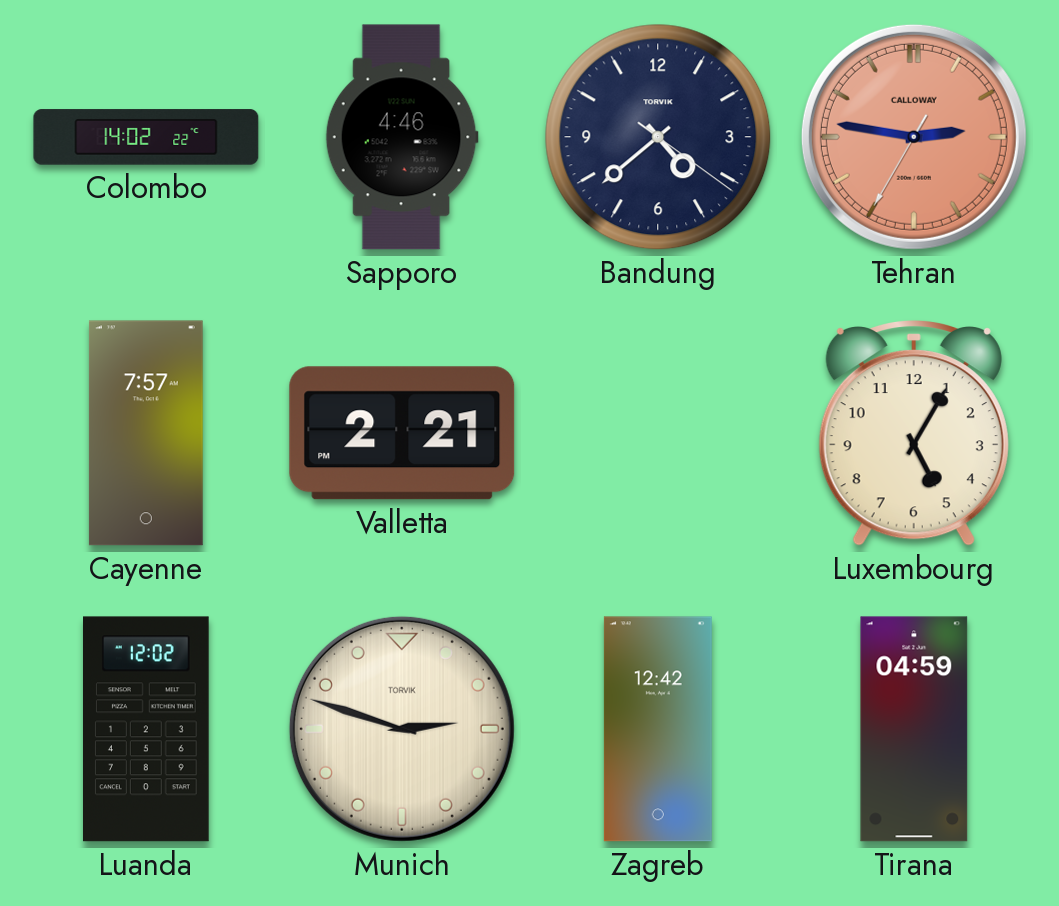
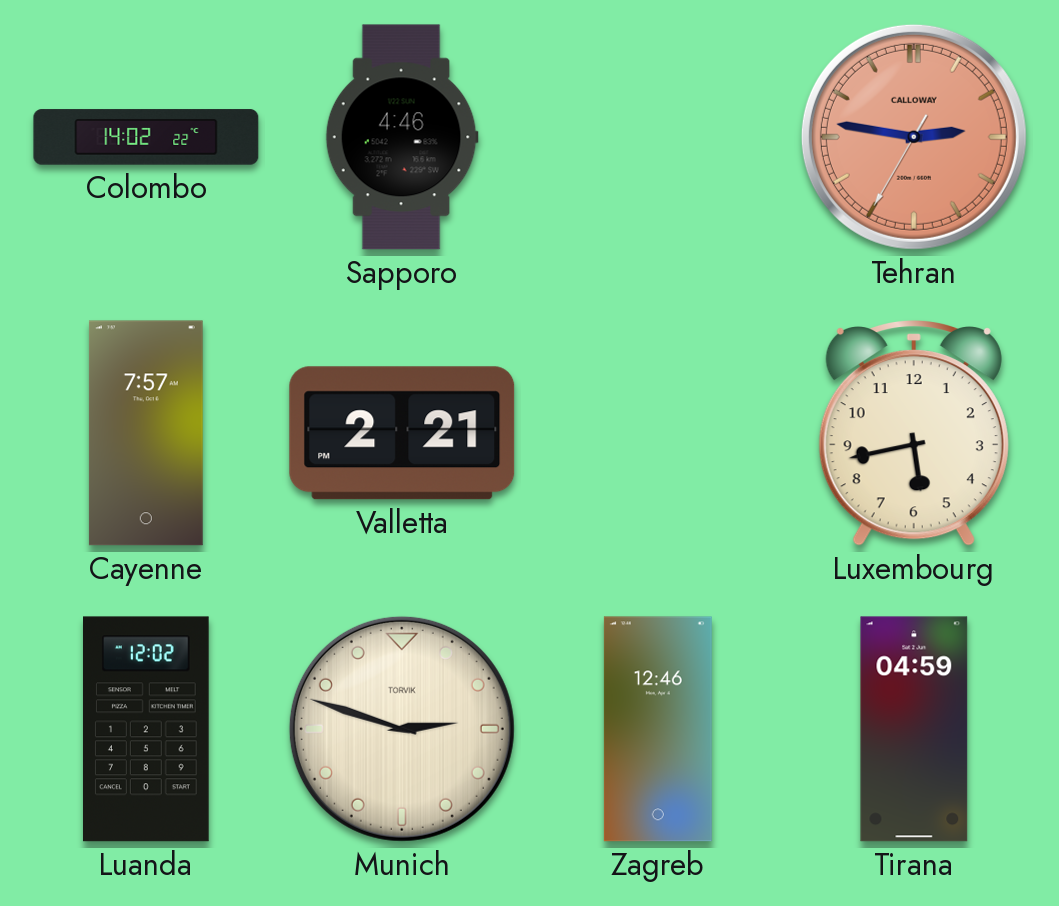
Bandung: 4:38 -> none (658, 137)
Luxembourg: 5:05 -> 5:43 (914, 434)
Zagreb: 12:42 -> 12:46 (658, 729)
